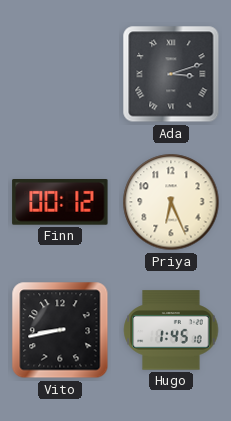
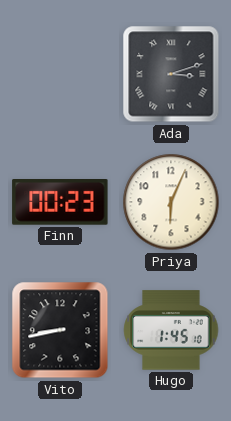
Finn: 00:12 -> 00:23 (60, 203)
Priya: 6:26 -> 6:04 (171, 202)
